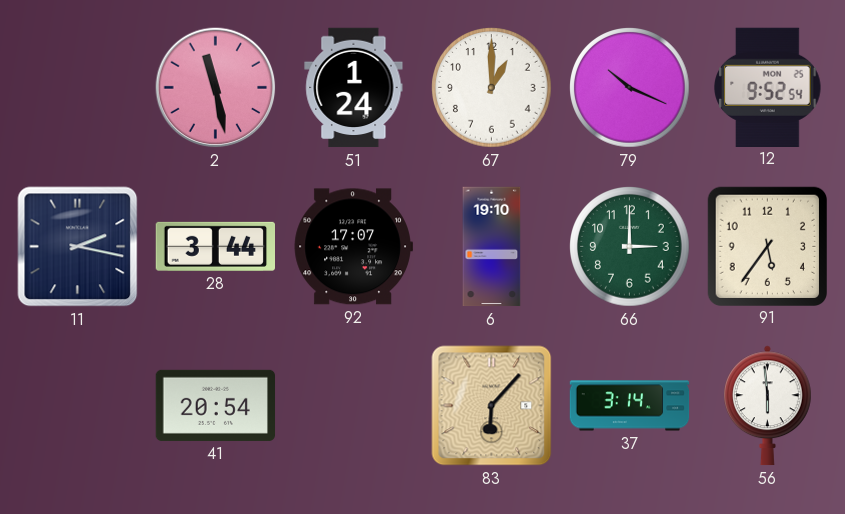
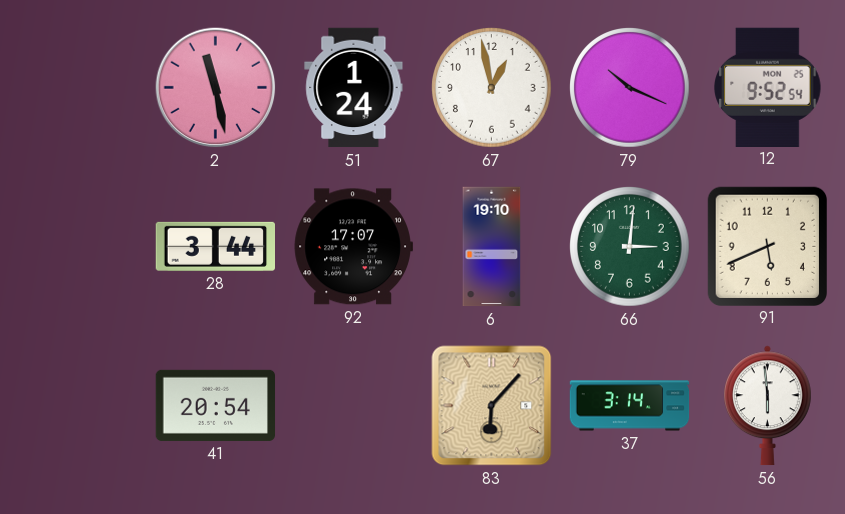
67: 1:00 -> 12:58 (492, 88)
11: 2:17 -> none (78, 247)
66: 3:00 -> 3:01 (630, 247)
91: 5:36 -> 5:41 (767, 246)
